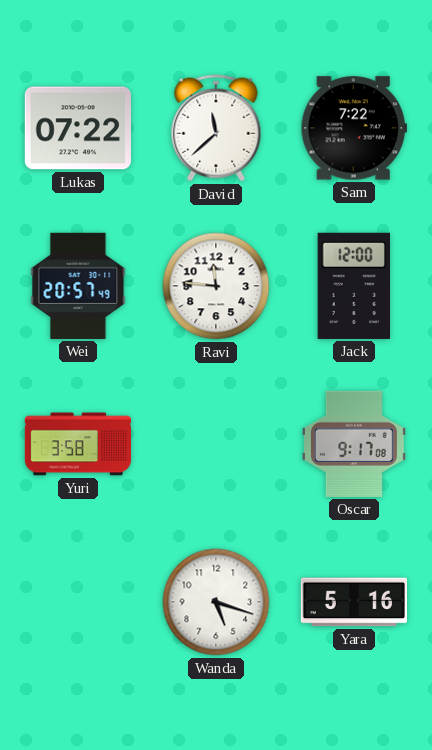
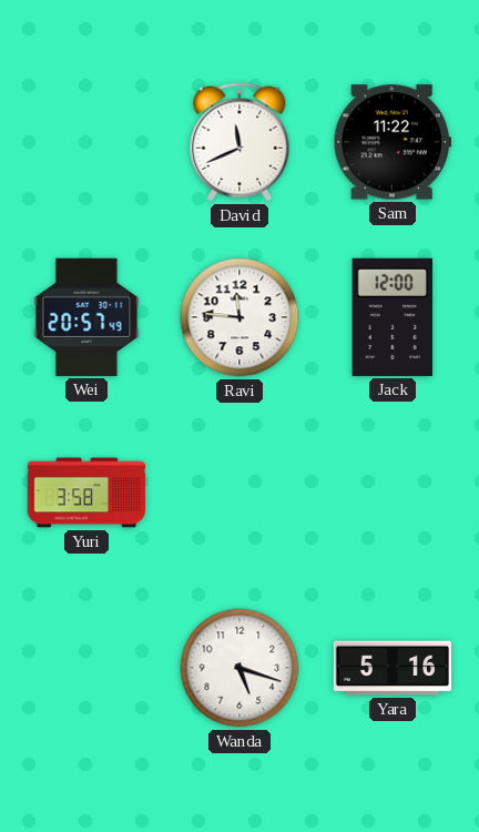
Lukas: 07:22 -> none (78, 128)
David: 11:38 -> 11:41 (239, 142)
Sam: 7:22 -> 11:22 (393, 142)
Oscar: 9:17 -> none (354, 444)
